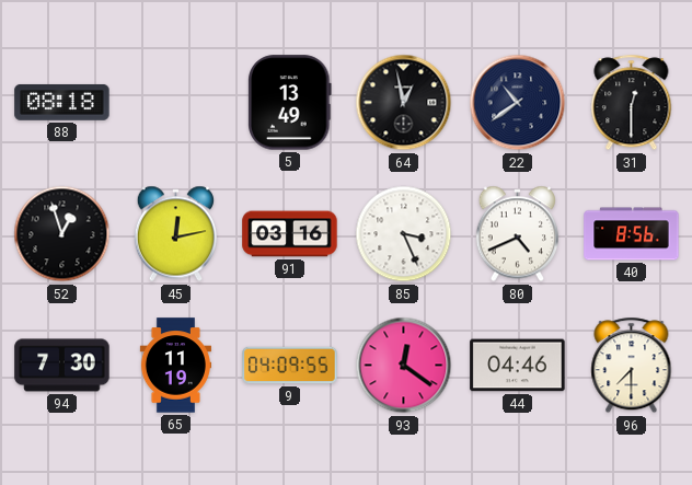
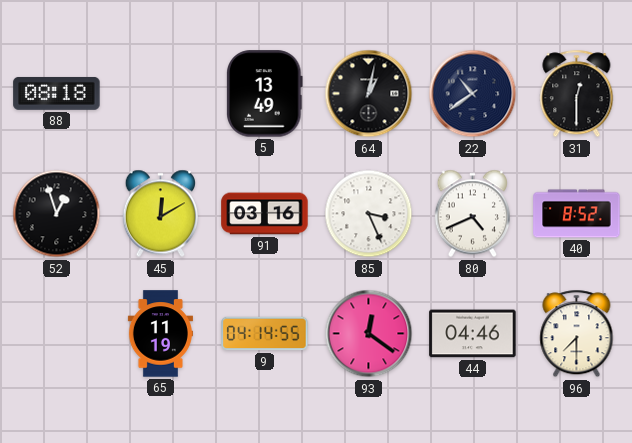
64: 12:58 -> 1:02 (369, 94)
45: 12:13 -> 12:10 (160, 214)
40: 8:56 -> 8:52 (577, 214)
94: 7:30 -> none (62, 366)
9: 04:09 -> 04:14 (265, 334)
